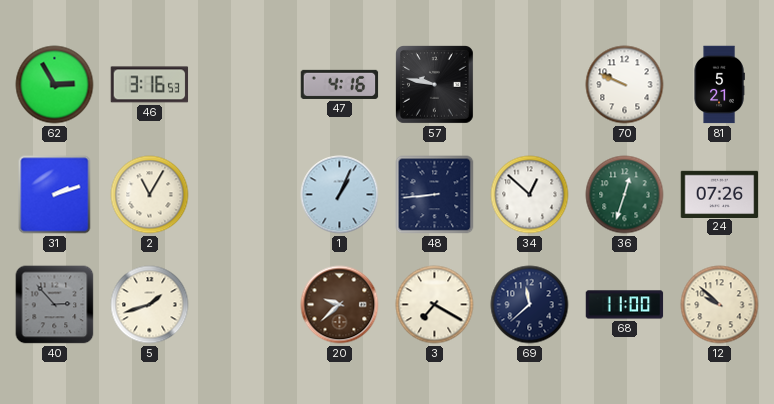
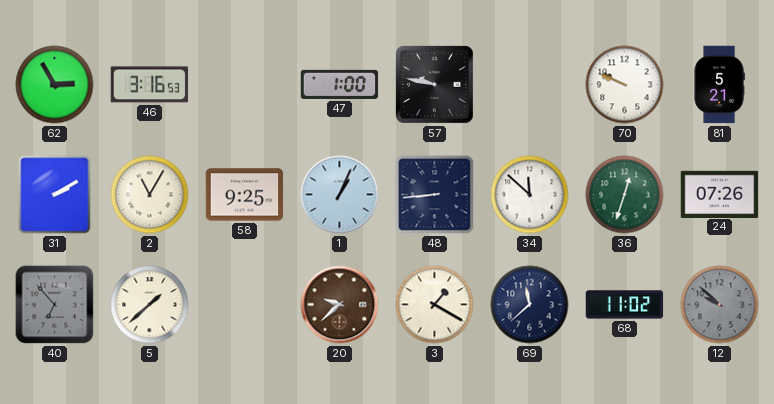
47: 4:16 -> 1:00 (340, 84)
31: 2:12 -> 2:10 (55, 195)
58: none -> 9:25 (245, 195)
34: 12:52 -> 11:52 (530, 195)
40: 2:53 -> 6:53 (55, 305)
5: 1:42 -> 1:38 (150, 305)
3: 7:20 -> 1:20 (435, 305)
68: 11:00 -> 11:02 (625, 305)
12 dial: cream -> grey (720, 305)
